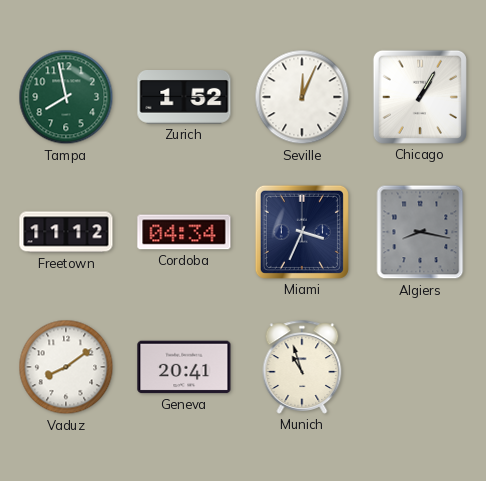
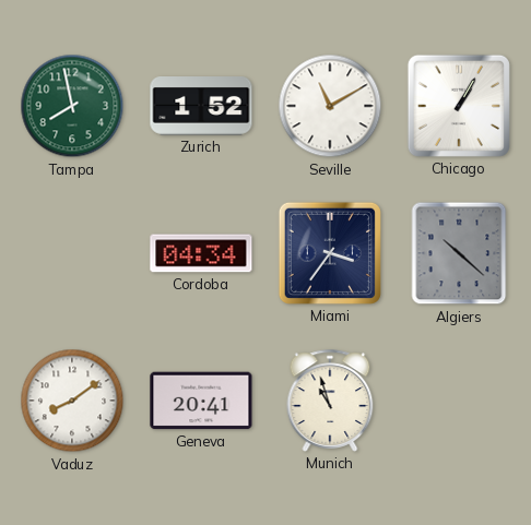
Seville: 12:04 -> 11:10 (330, 106)
Freetown: 11:12 -> none (66, 232)
Miami: 3:34 -> 3:36 (330, 253)
Algiers: 8:17 -> 10:22 (459, 253)
